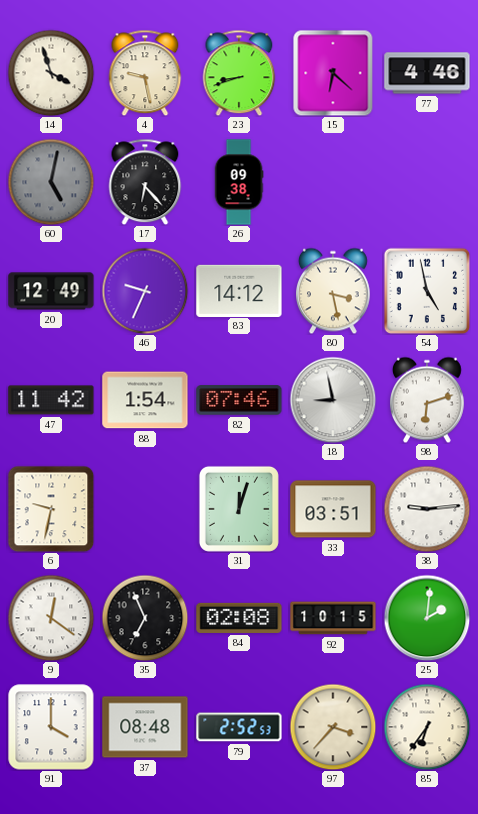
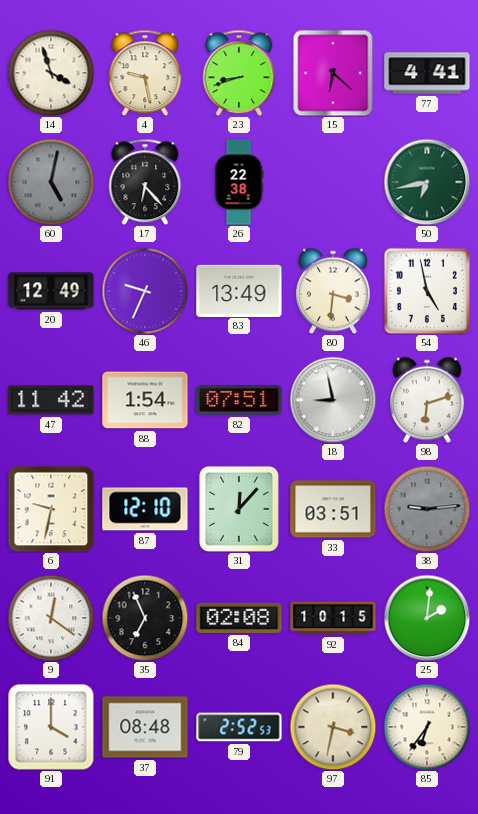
77: 4:46 -> 4:41 (427, 73)
26: 09:38 -> 22:38 (239, 182)
50: none -> 6:43 (427, 182)
83: 14:12 -> 13:49 (239, 290)
80: 3:28 -> 3:31 (334, 291)
82: 07:46 -> 07:51 (239, 400)
87: none -> 12:10 (145, 509)
31: 12:03 -> 12:07 (239, 509)
38 dial: white -> grey (427, 509)
97: 3:37 -> 3:32 (333, 727)
